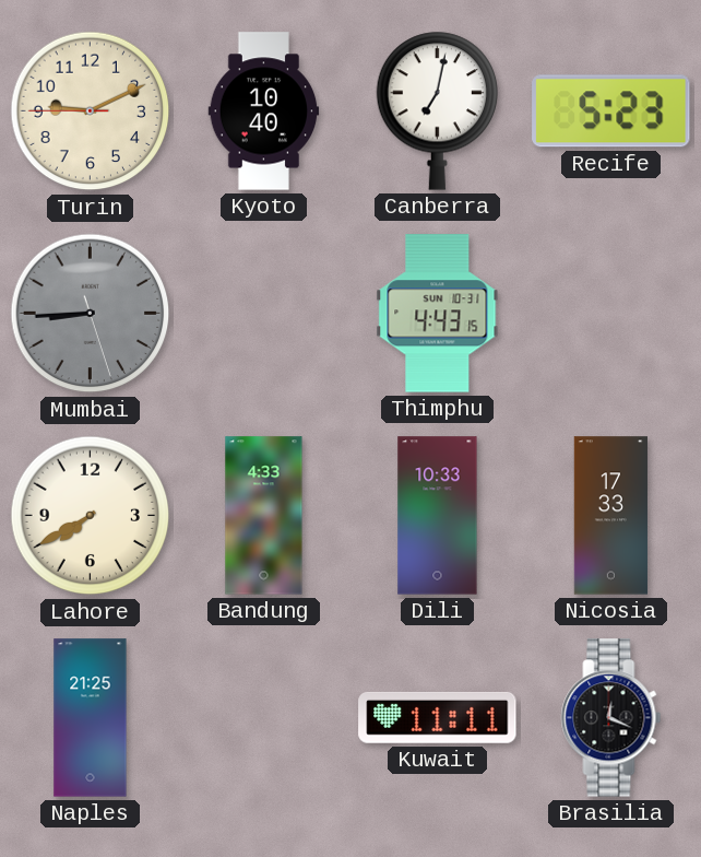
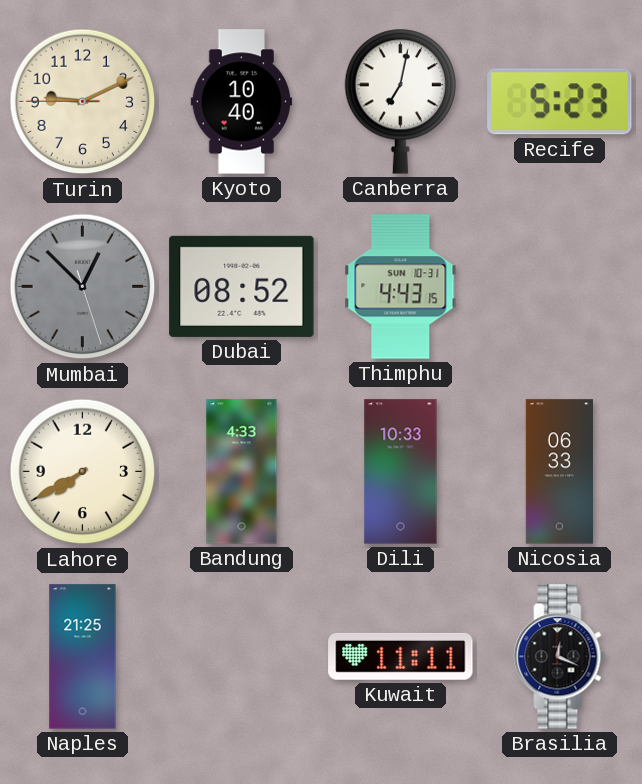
Mumbai: 8:44 -> 12:52 (83, 287)
Dubai: none -> 08:52 (242, 286)
Nicosia: 17:33 -> 06:33 (559, 472)
